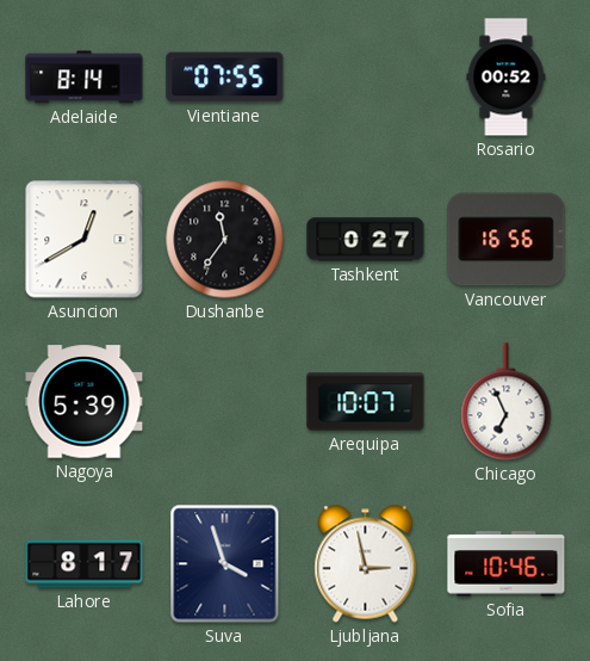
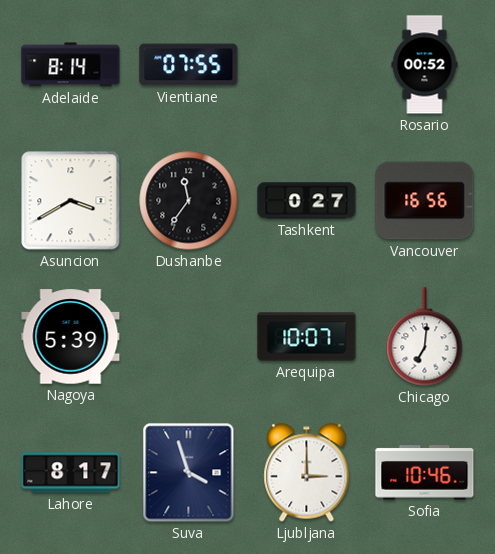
Asuncion: 12:40 -> 3:40 (71, 201)
Chicago: 6:56 -> 7:01 (425, 337)
Ljubljana: 2:58 -> 3:00 (307, 473)
